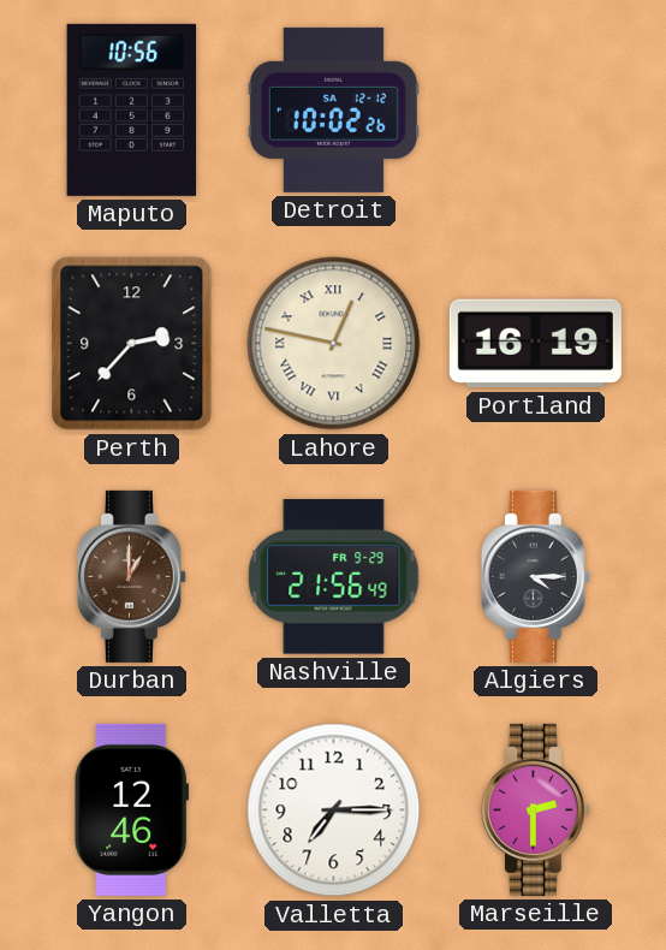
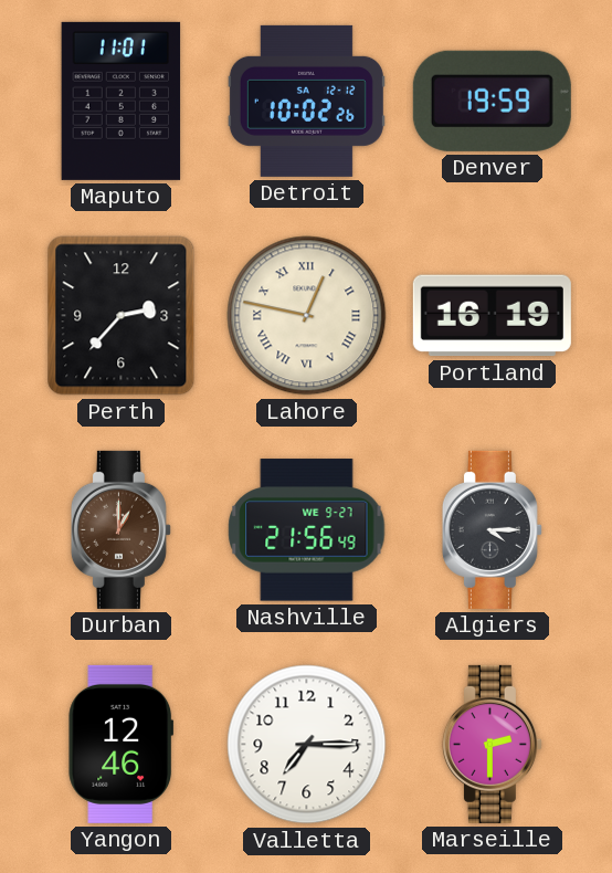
Maputo: 10:56 -> 11:01 (122, 101)
Denver: none -> 19:59 (492, 101)
Nashville date: FR 9-29 -> WE 9-27 (307, 530)
